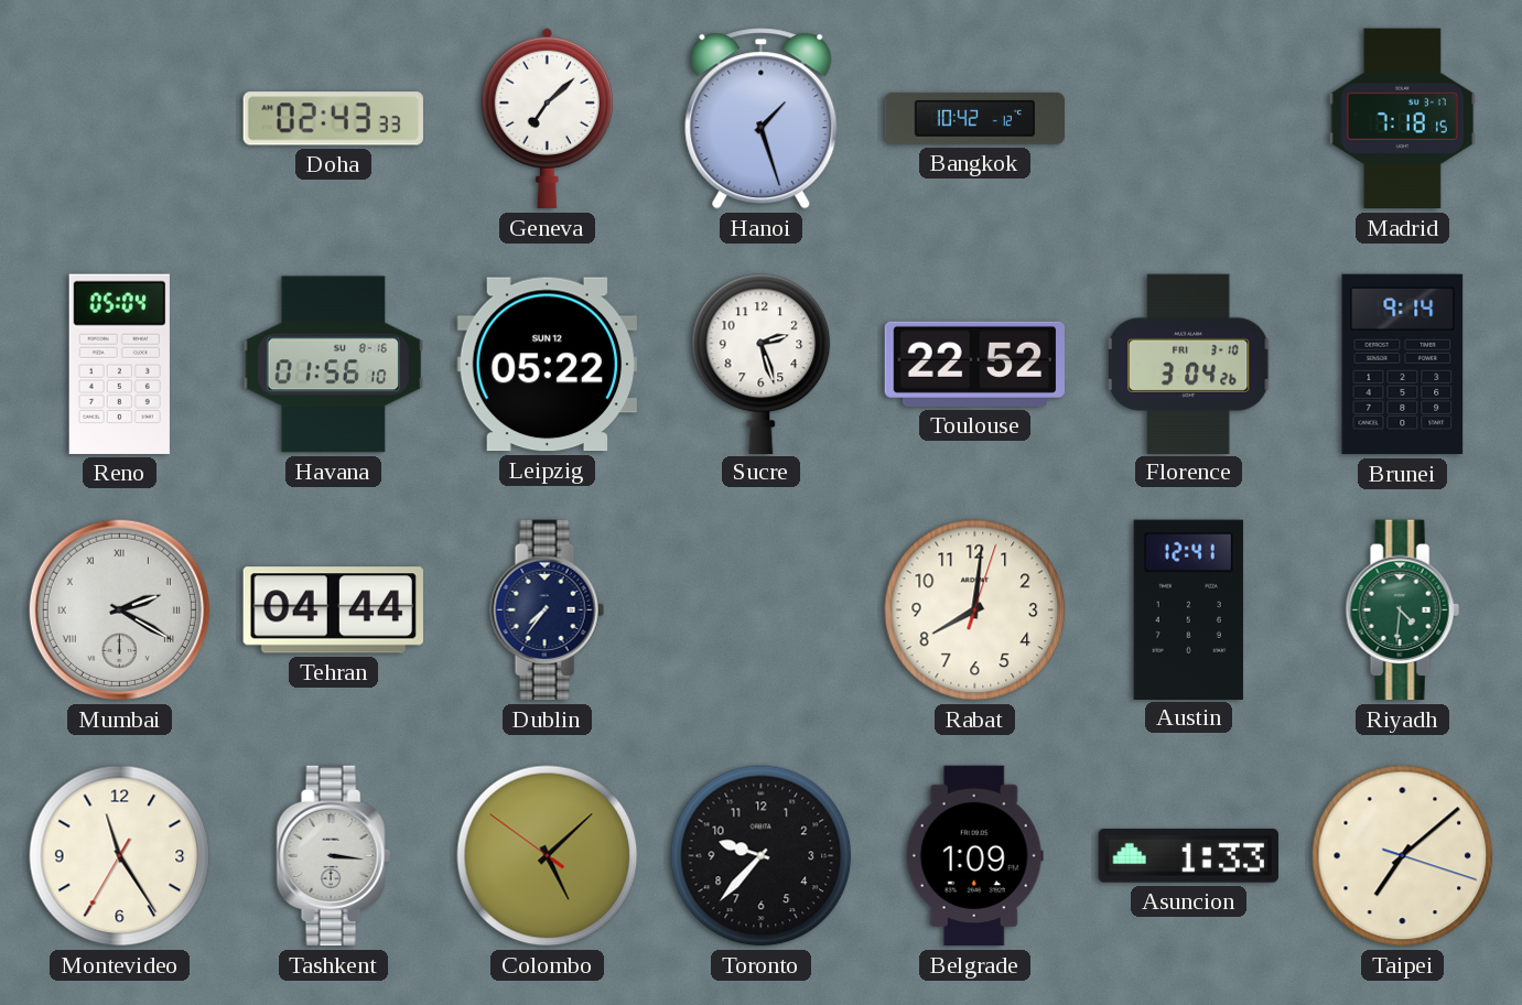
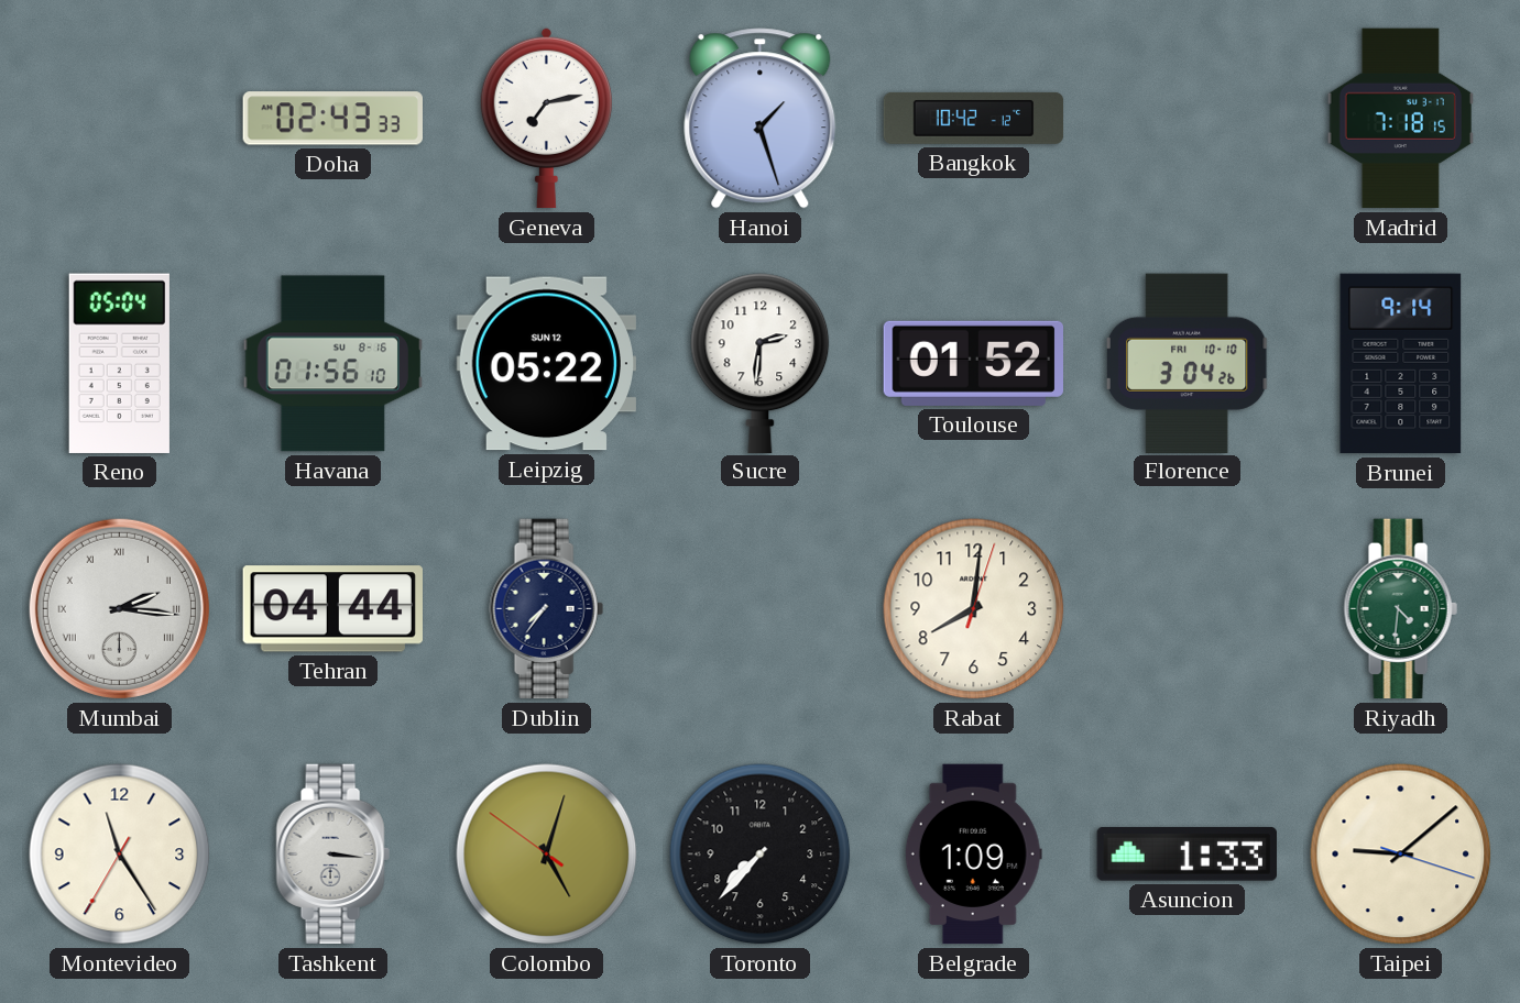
Geneva: 7:08 -> 7:13 (546, 118)
Sucre: 2:27 -> 2:31 (761, 363)
Toulouse: 22:52 -> 01:52 (973, 363)
Florence date: FRI 3-10 -> FRI 10-10 (1187, 363)
Mumbai: 2:20 -> 2:16 (119, 608)
Austin: 12:41 -> none (1188, 609)
Colombo: 5:07 -> 5:02 (547, 855)
Toronto: 9:37 -> 7:37 (761, 855)
Taipei: 7:08 -> 9:08 (1401, 855)
